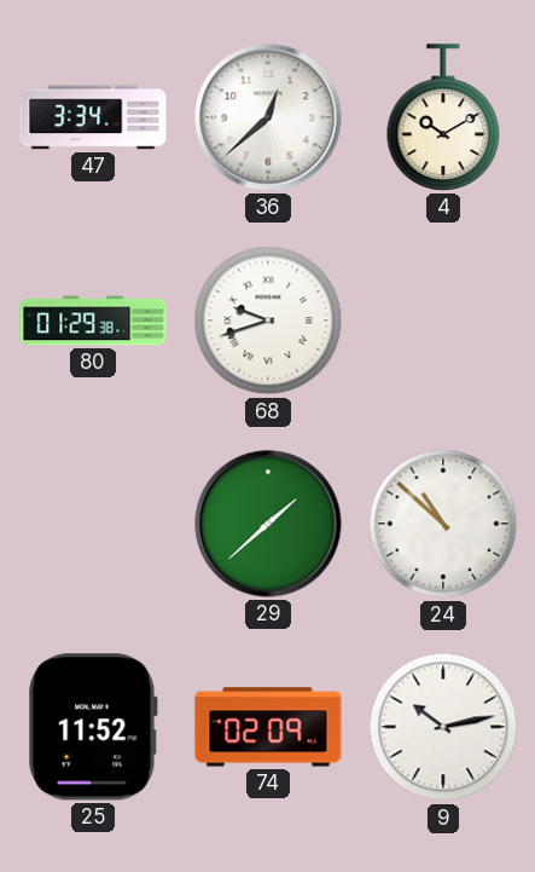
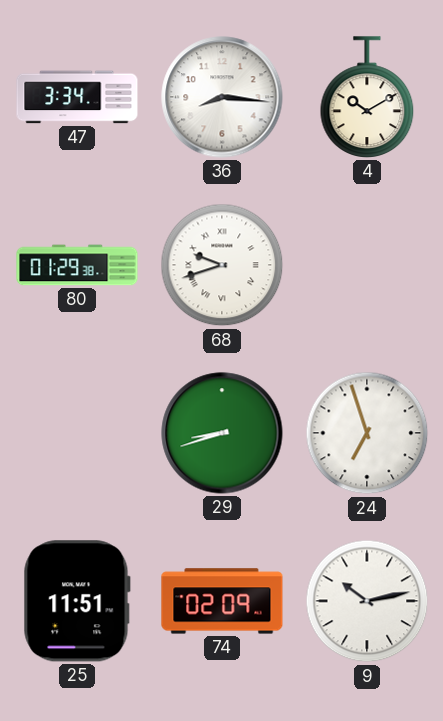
36: 12:38 -> 8:16 (222, 97)
29: 1:38 -> 8:42 (222, 433)
24: 10:52 -> 6:57 (367, 433)
25: 11:52 -> 11:51 (77, 601)
